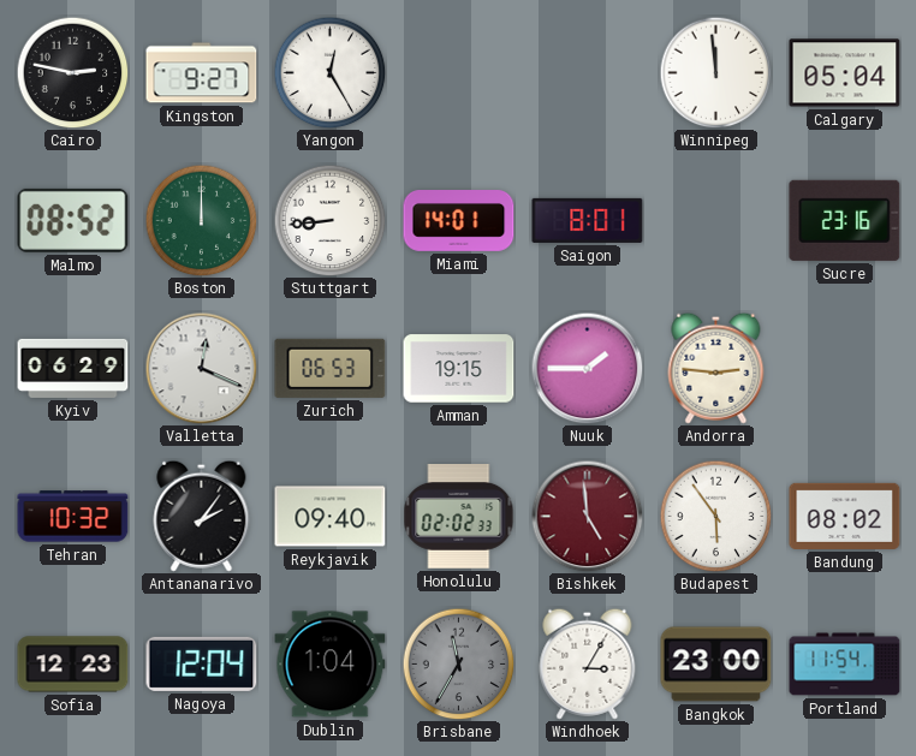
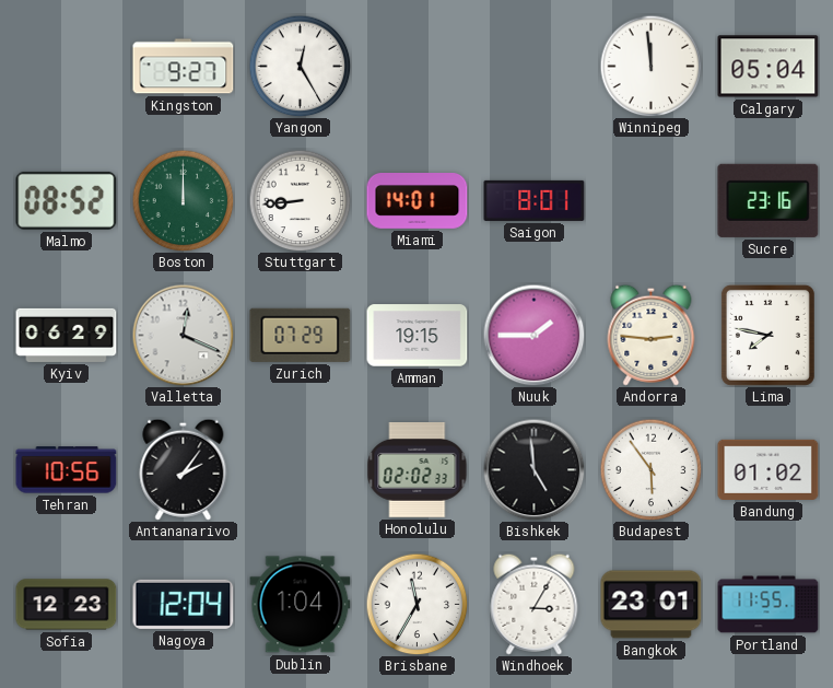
Cairo: 2:47 -> none (72, 72)
Zurich: 06:53 -> 07:29 (301, 335)
Lima: none -> 7:47 (767, 335)
Tehran: 10:32 -> 10:56 (67, 470)
Reykjavik: 09:40 -> none (331, 517)
Bishkek dial: burgundy -> black (533, 469)
Bandung: 08:02 -> 01:02 (769, 469)
Brisbane dial: grey -> white (416, 604)
Bangkok: 23:00 -> 23:01 (652, 605)
Portland: 11:54 -> 11:55 (769, 605)
